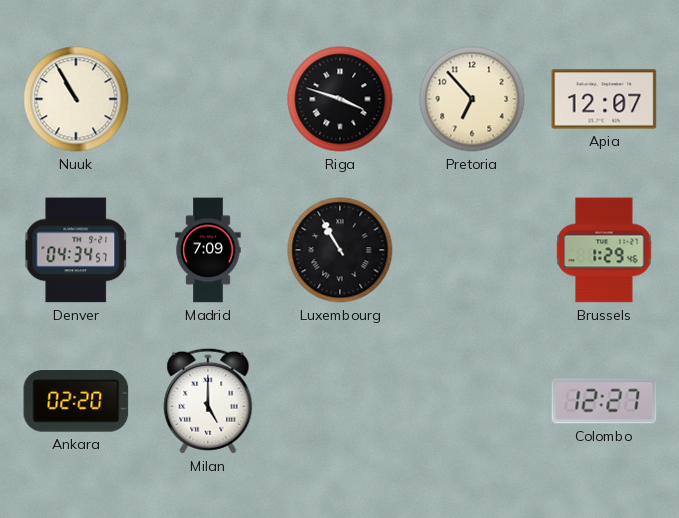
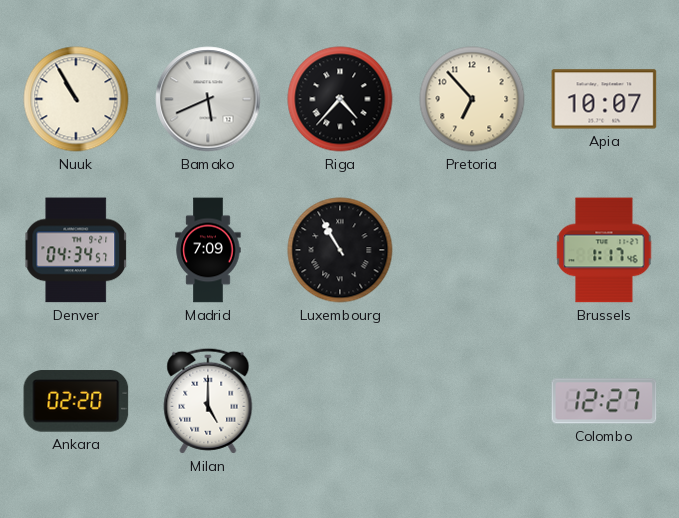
Bamako: none -> 5:41 (208, 99)
Riga: 3:48 -> 4:37 (340, 99)
Apia: 12:07 -> 10:07 (604, 99)
Brussels: 1:29 -> 1:17 (604, 250)
